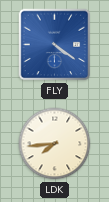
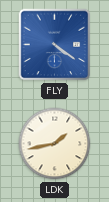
LDK: 7:44 -> 1:43 (55, 144)
